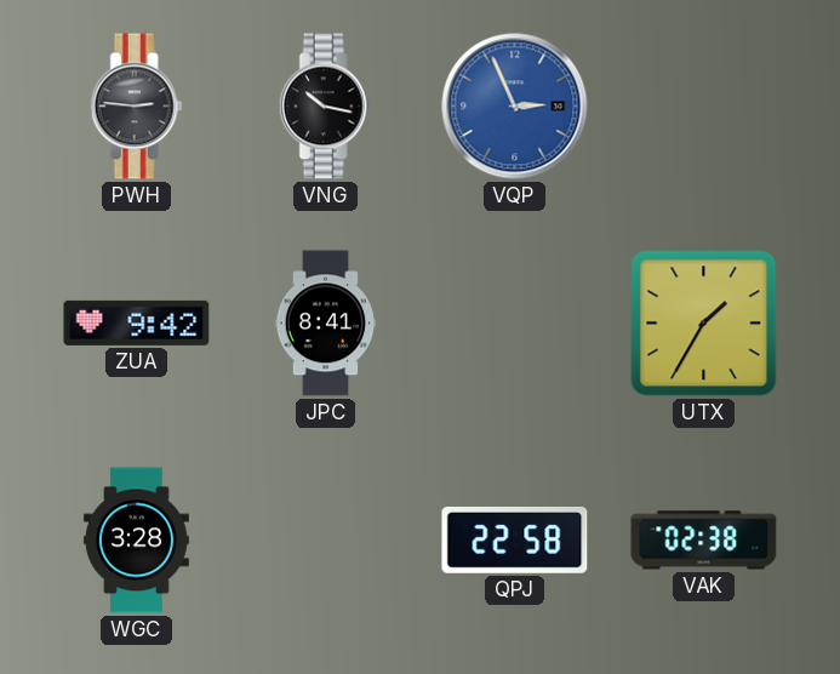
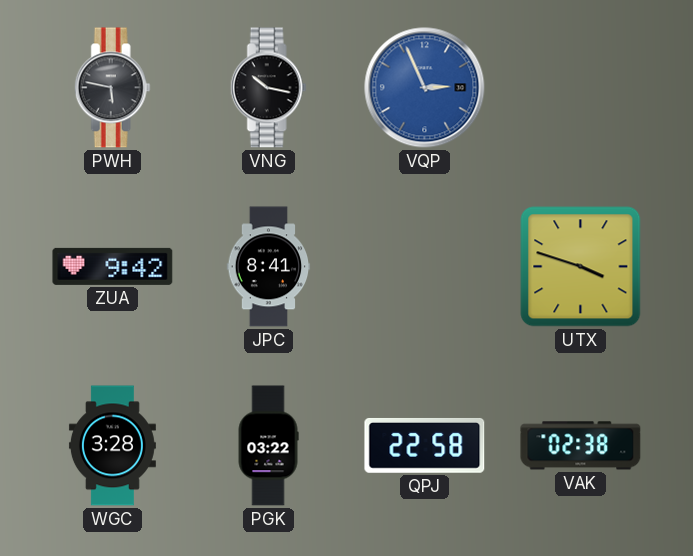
PWH: 2:46 -> 5:47 (112, 88)
UTX: 1:35 -> 3:48 (581, 267)
PGK: none -> 03:22 (268, 446)
